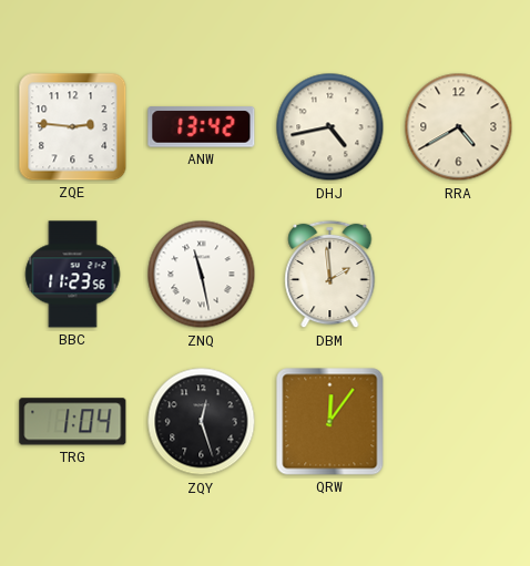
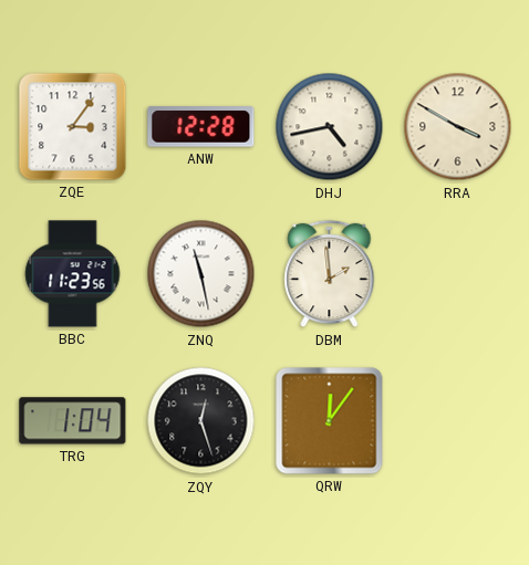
ZQE: 2:46 -> 3:06 (73, 127)
ANW: 13:42 -> 12:28 (201, 127)
RRA: 4:40 -> 3:50 (458, 127)
